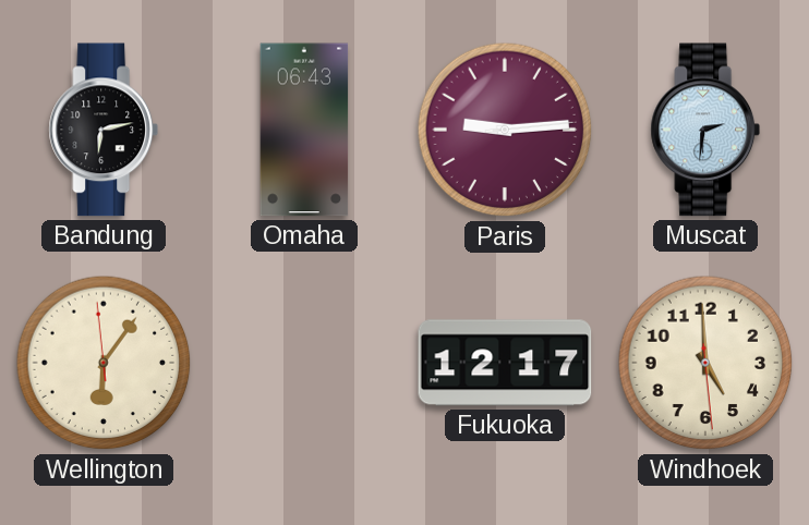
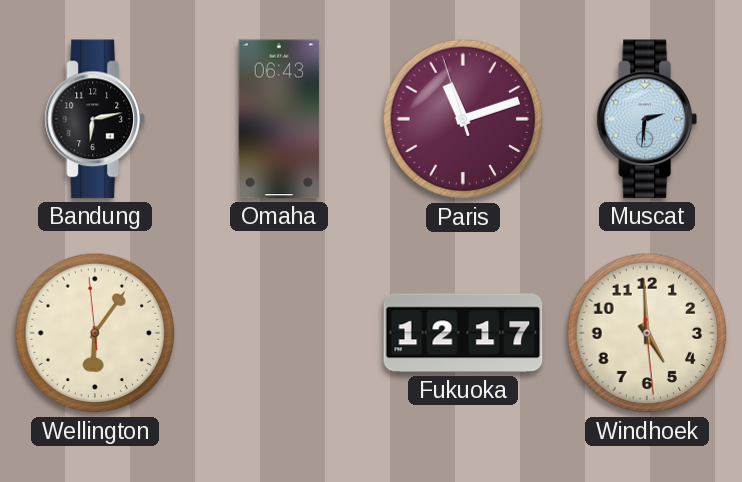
Paris: 9:14 -> 11:11 (463, 119)
